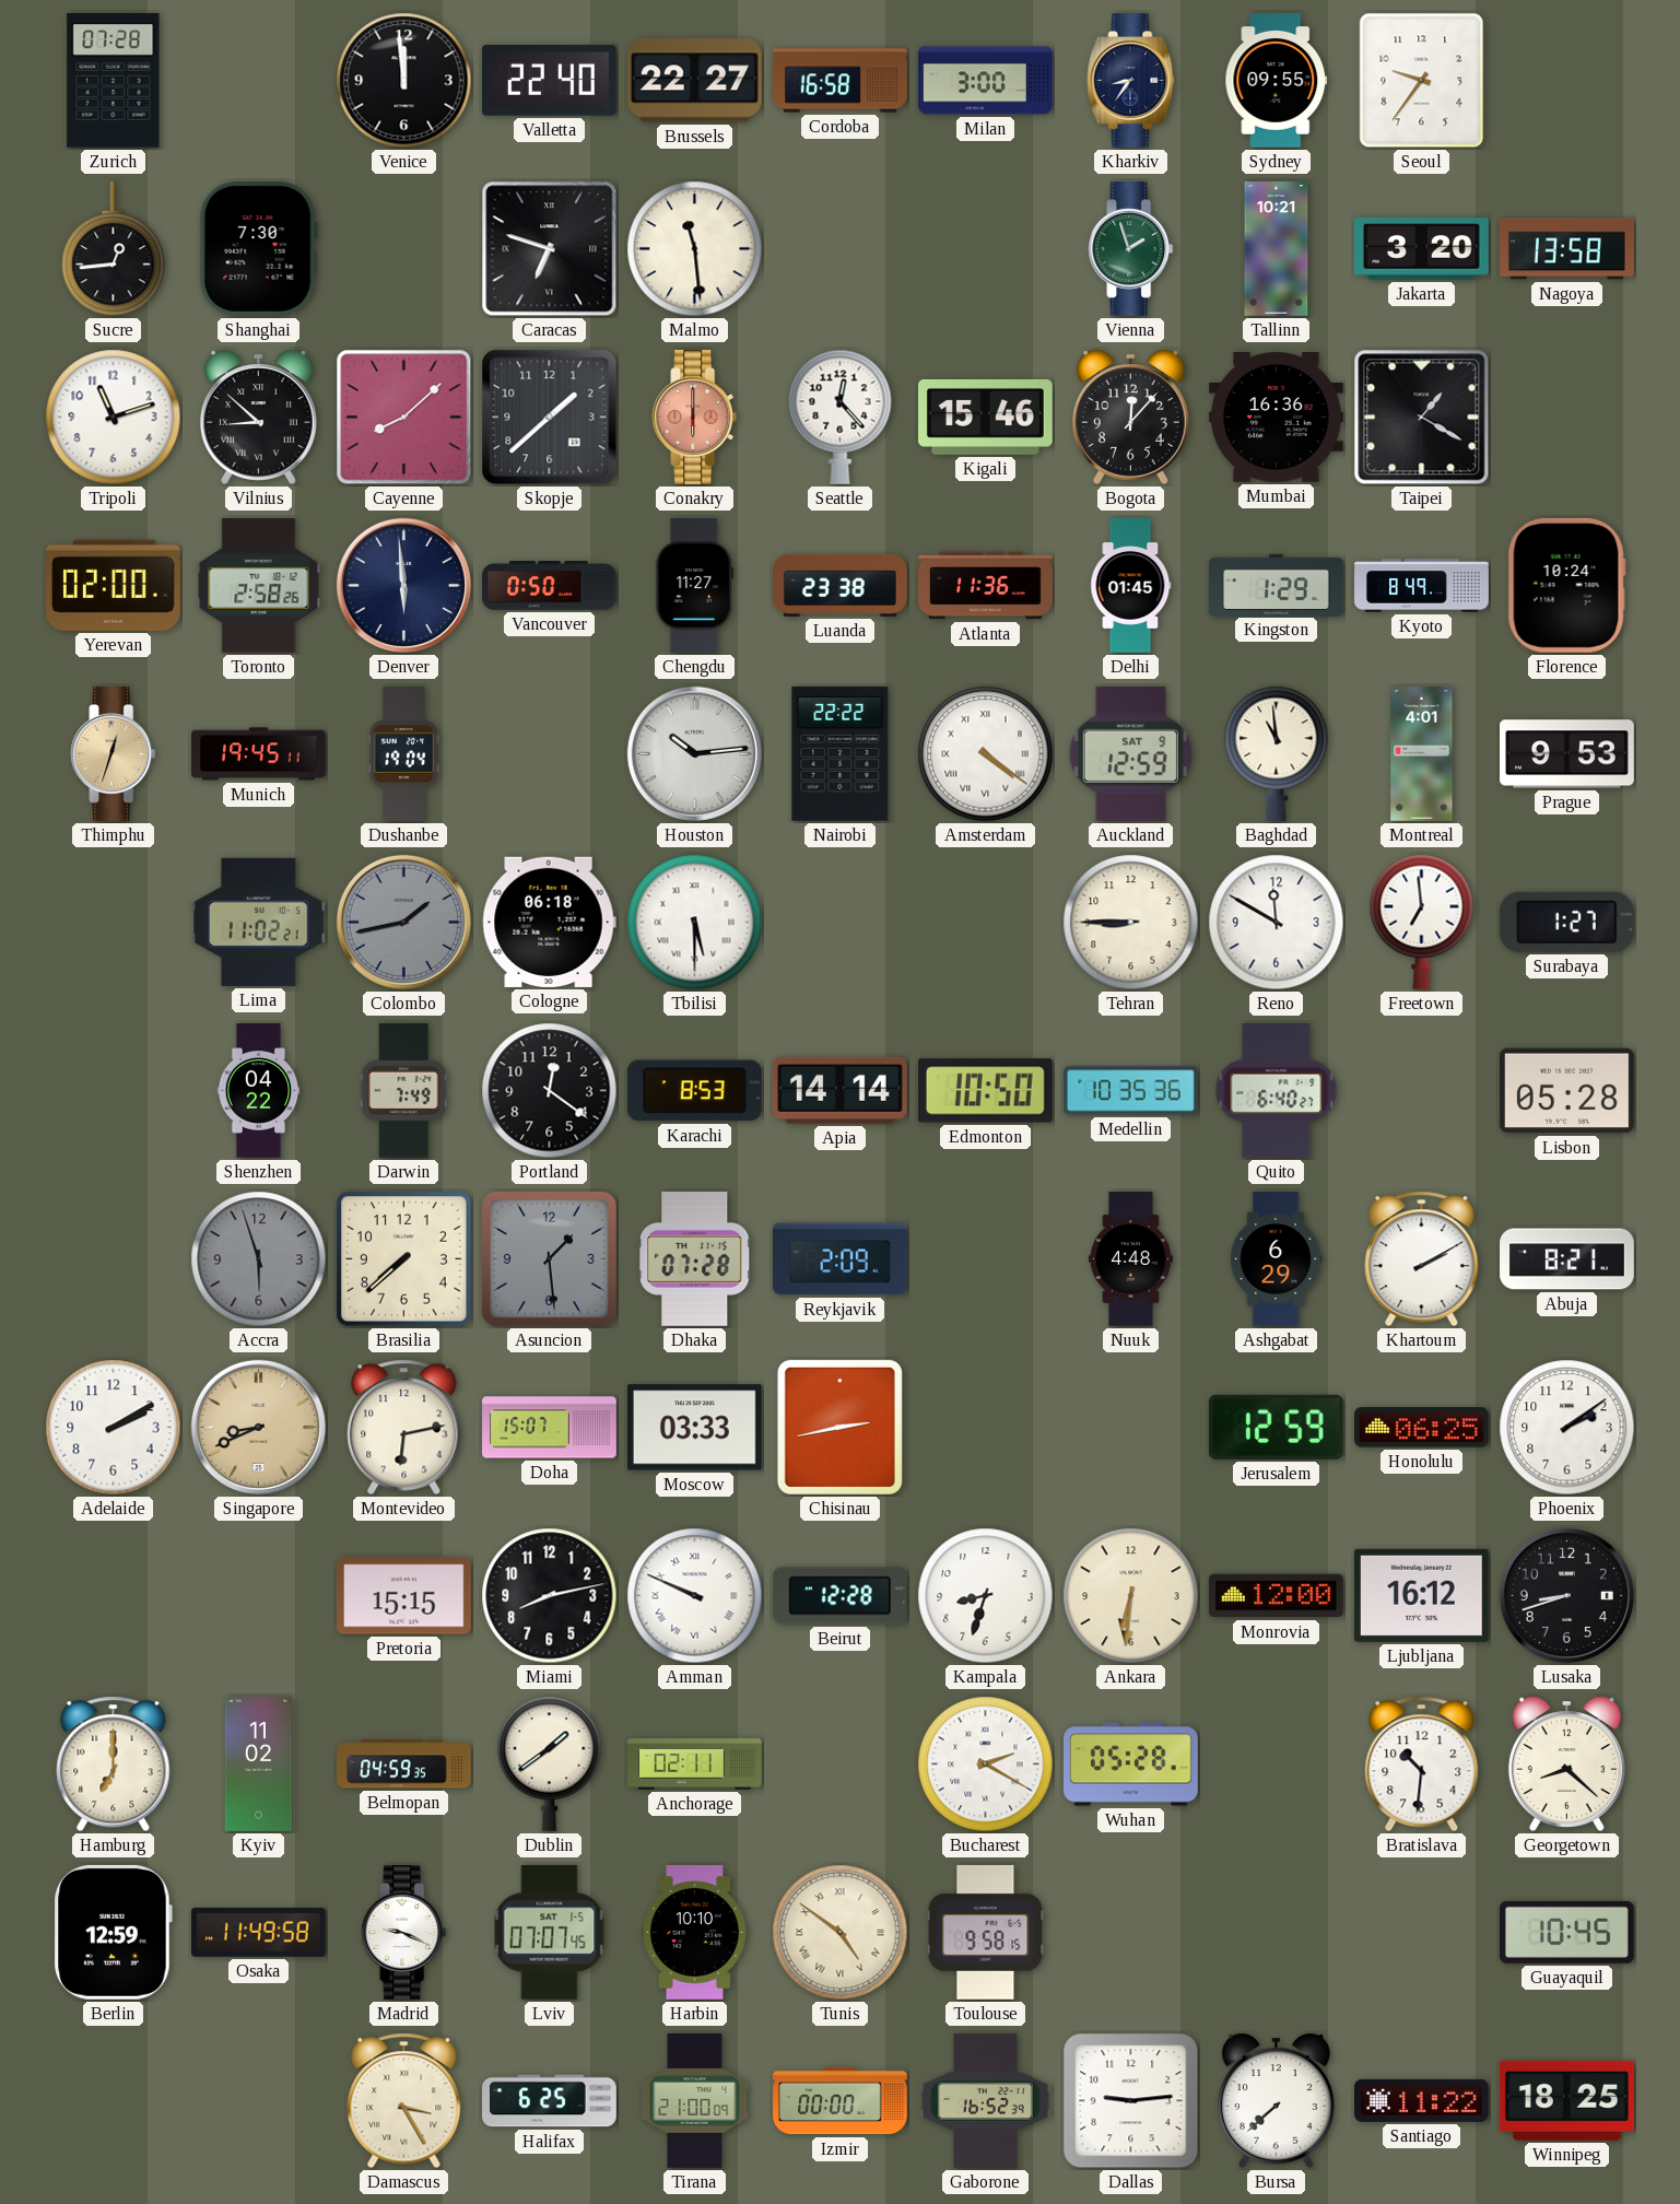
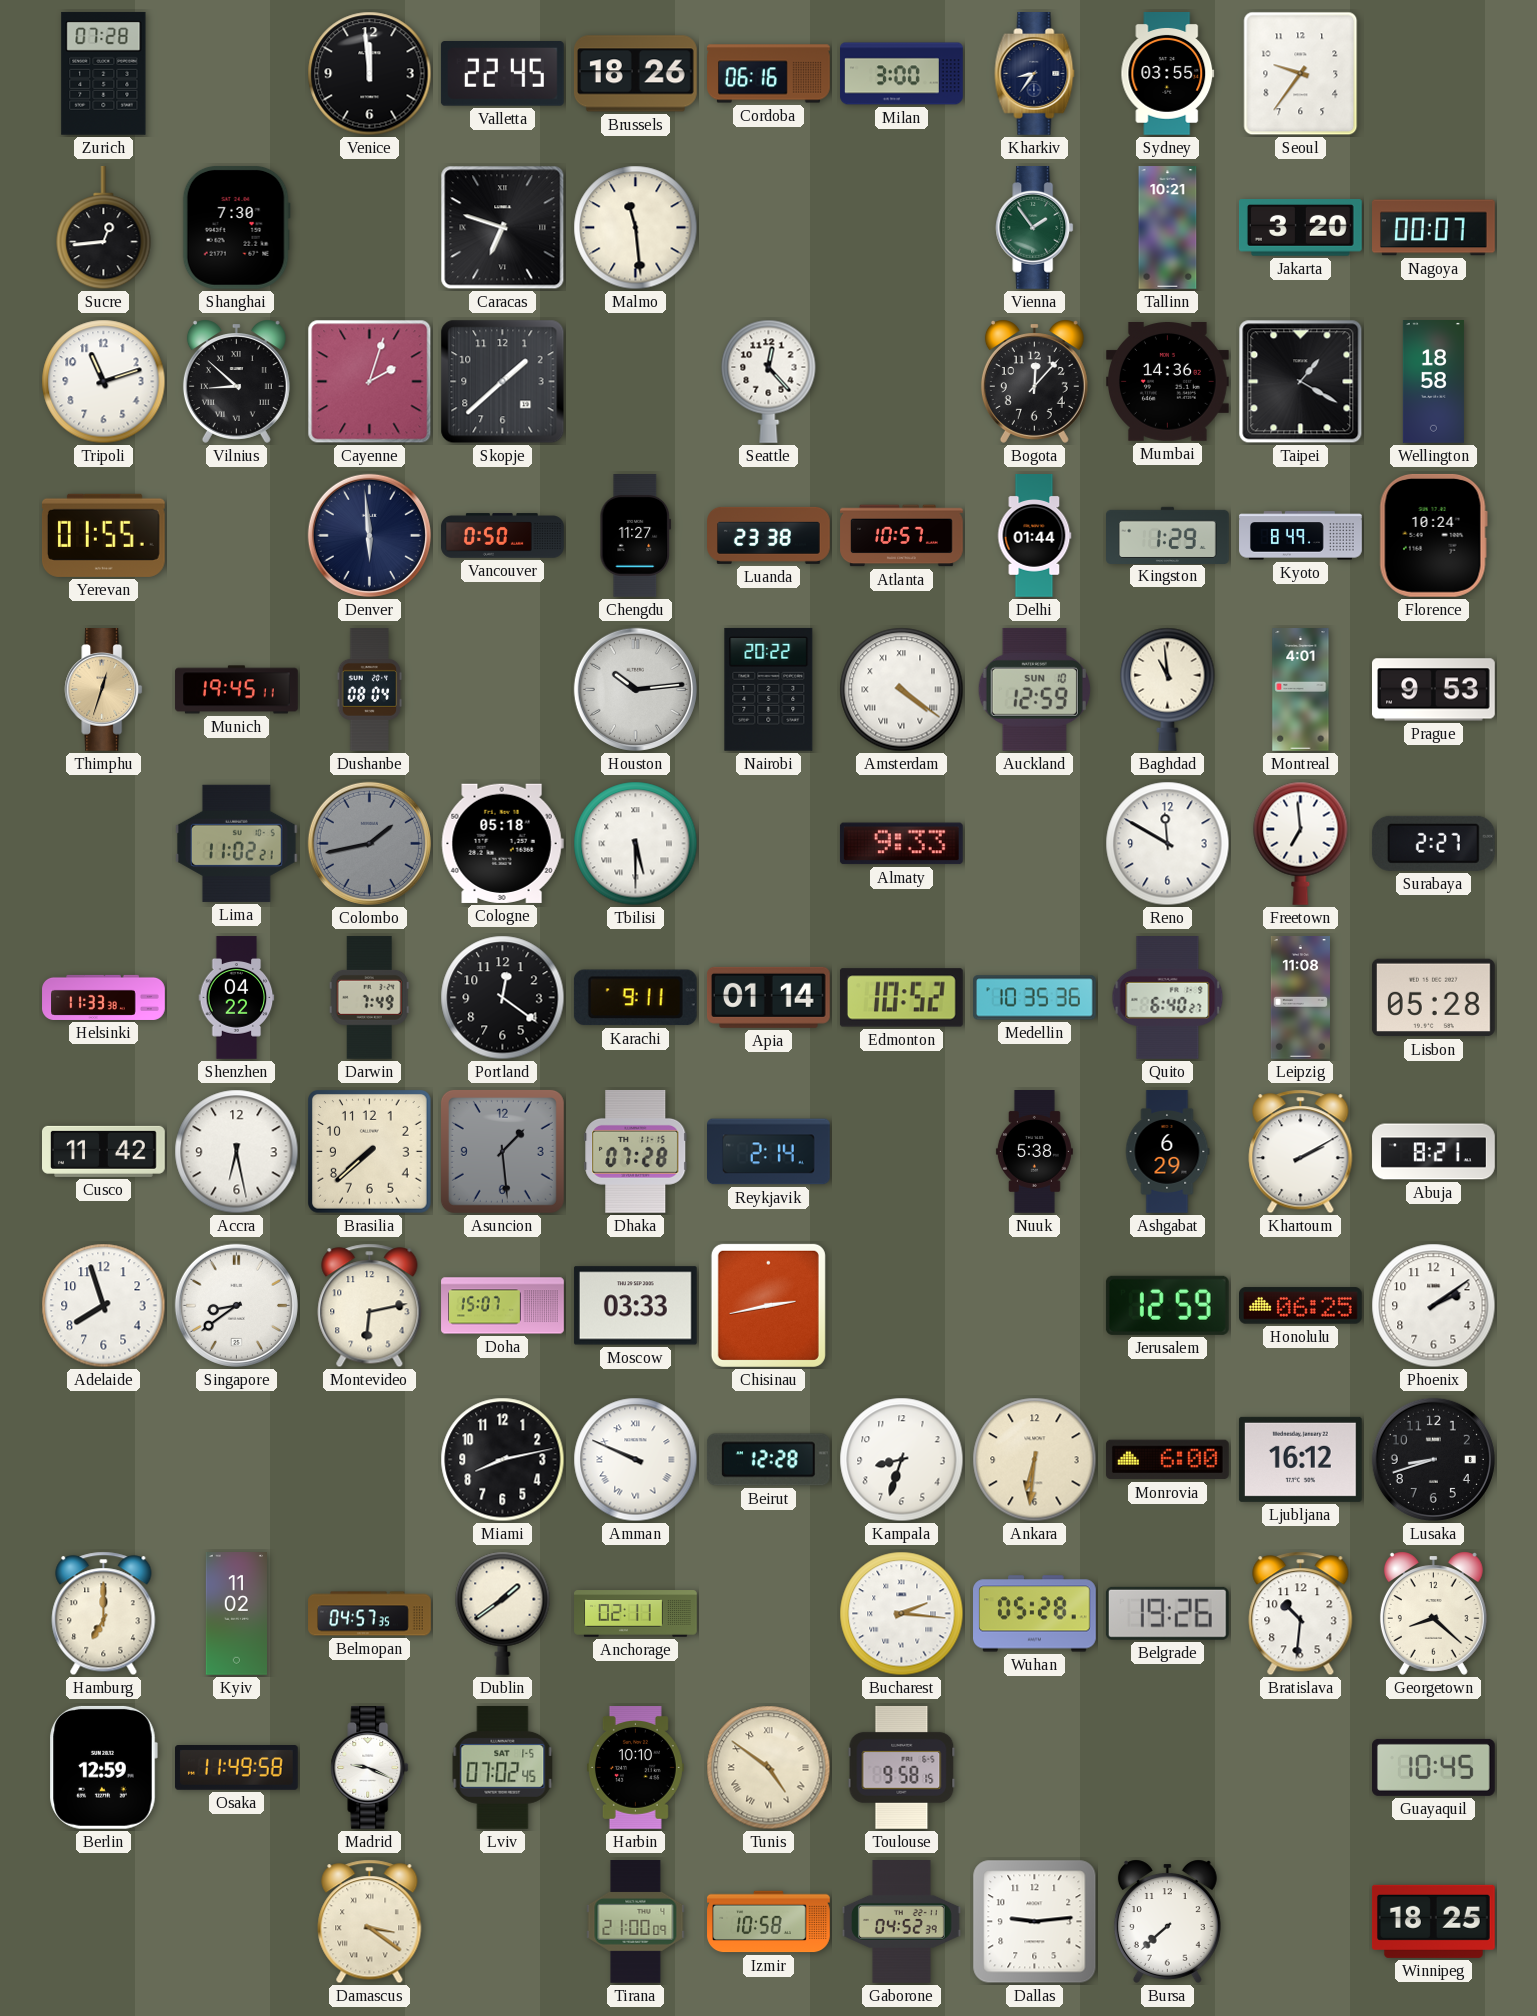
Valletta: 22:40 -> 22:45 (502, 74)
Brussels: 22:27 -> 18:26 (635, 74)
Cordoba: 16:58 -> 06:16 (769, 74)
Sydney: 09:55 -> 03:55 (1168, 74)
Vienna: 1:57 -> 1:54 (1035, 228)
Nagoya: 13:58 -> 00:07 (1434, 228)
Cayenne: 8:08 -> 2:03 (370, 382)
Conakry: 6:00 -> none (695, 418)
Kigali: 15:46 -> none (986, 417)
Mumbai: 16:36 -> 14:36 (1168, 382)
Wellington: none -> 18:58 (1433, 382)
Yerevan: 02:00 -> 01:55 (103, 535)
Toronto: 2:58 -> none (259, 585)
Atlanta: 11:36 -> 10:57 (902, 536)
Delhi: 01:45 -> 01:44 (1035, 536)
Dushanbe: 19:04 -> 08:04 (370, 690)
Nairobi: 22:22 -> 20:22 (769, 689)
Auckland date: SAT 9 -> SUN 10 (1034, 689)
Cologne: 06:18 -> 05:18 (502, 843)
Almaty: none -> 9:33 (901, 844)
Tehran: 8:45 -> none (1131, 923)
Surabaya: 1:27 -> 2:27 (1433, 843)
Helsinki: none -> 11:33 (104, 997)
Karachi: 8:53 -> 9:11 (635, 998)
Apia: 14:14 -> 01:14 (768, 997)
Edmonton: 10:50 -> 10:52 (901, 998)
Leipzig: none -> 11:08 (1300, 998)
Cusco: none -> 11:42 (104, 1151)
Accra: 5:57 -> 6:28 (237, 1152)
Accra dial: grey -> white (237, 1152)
Reykjavik: 2:09 -> 2:14 (769, 1152)
Nuuk: 4:48 -> 5:38 (1034, 1152)
Adelaide: 2:10 -> 7:57 (104, 1306)
Singapore: 8:41 -> 8:39 (236, 1305)
Singapore dial: champagne -> white (236, 1305)
Pretoria: 15:15 -> none (403, 1596)
Monrovia: 12:00 -> 6:00 (1168, 1460)
Belmopan: 04:59 -> 04:57 (370, 1614)
Bucharest: 2:20 -> 2:16 (902, 1614)
Belgrade: none -> 19:26 (1167, 1613)
Lviv: 07:07 -> 07:02 (503, 1767)
Damascus: 3:25 -> 3:21 (370, 1922)
Halifax: 6:25 -> none (550, 2101)
Izmir: 00:00 -> 10:58 (769, 1922)
Gaborone: 16:52 -> 04:52 (902, 1922)
Santiago: 11:22 -> none (1422, 2100)
